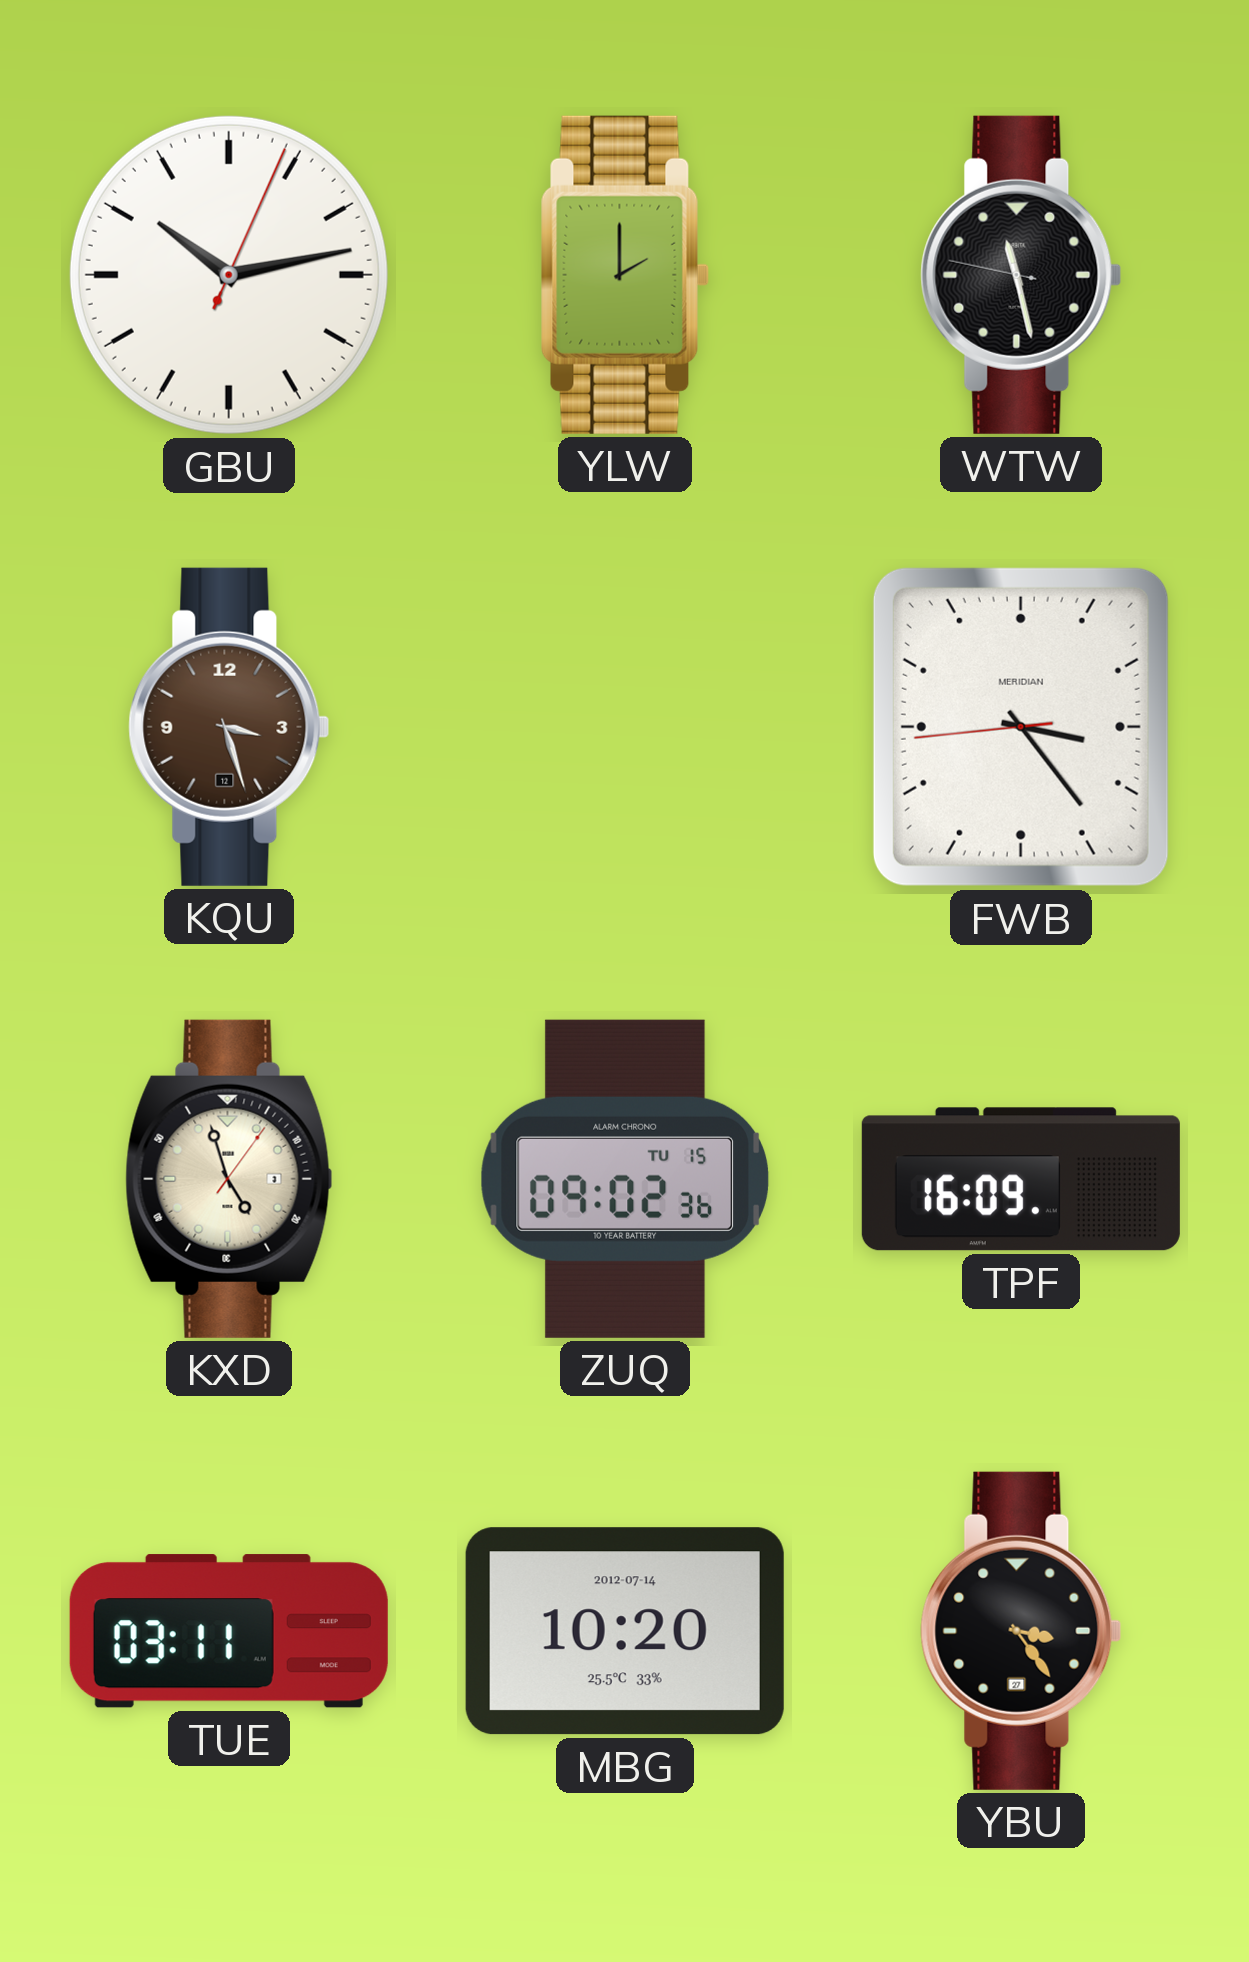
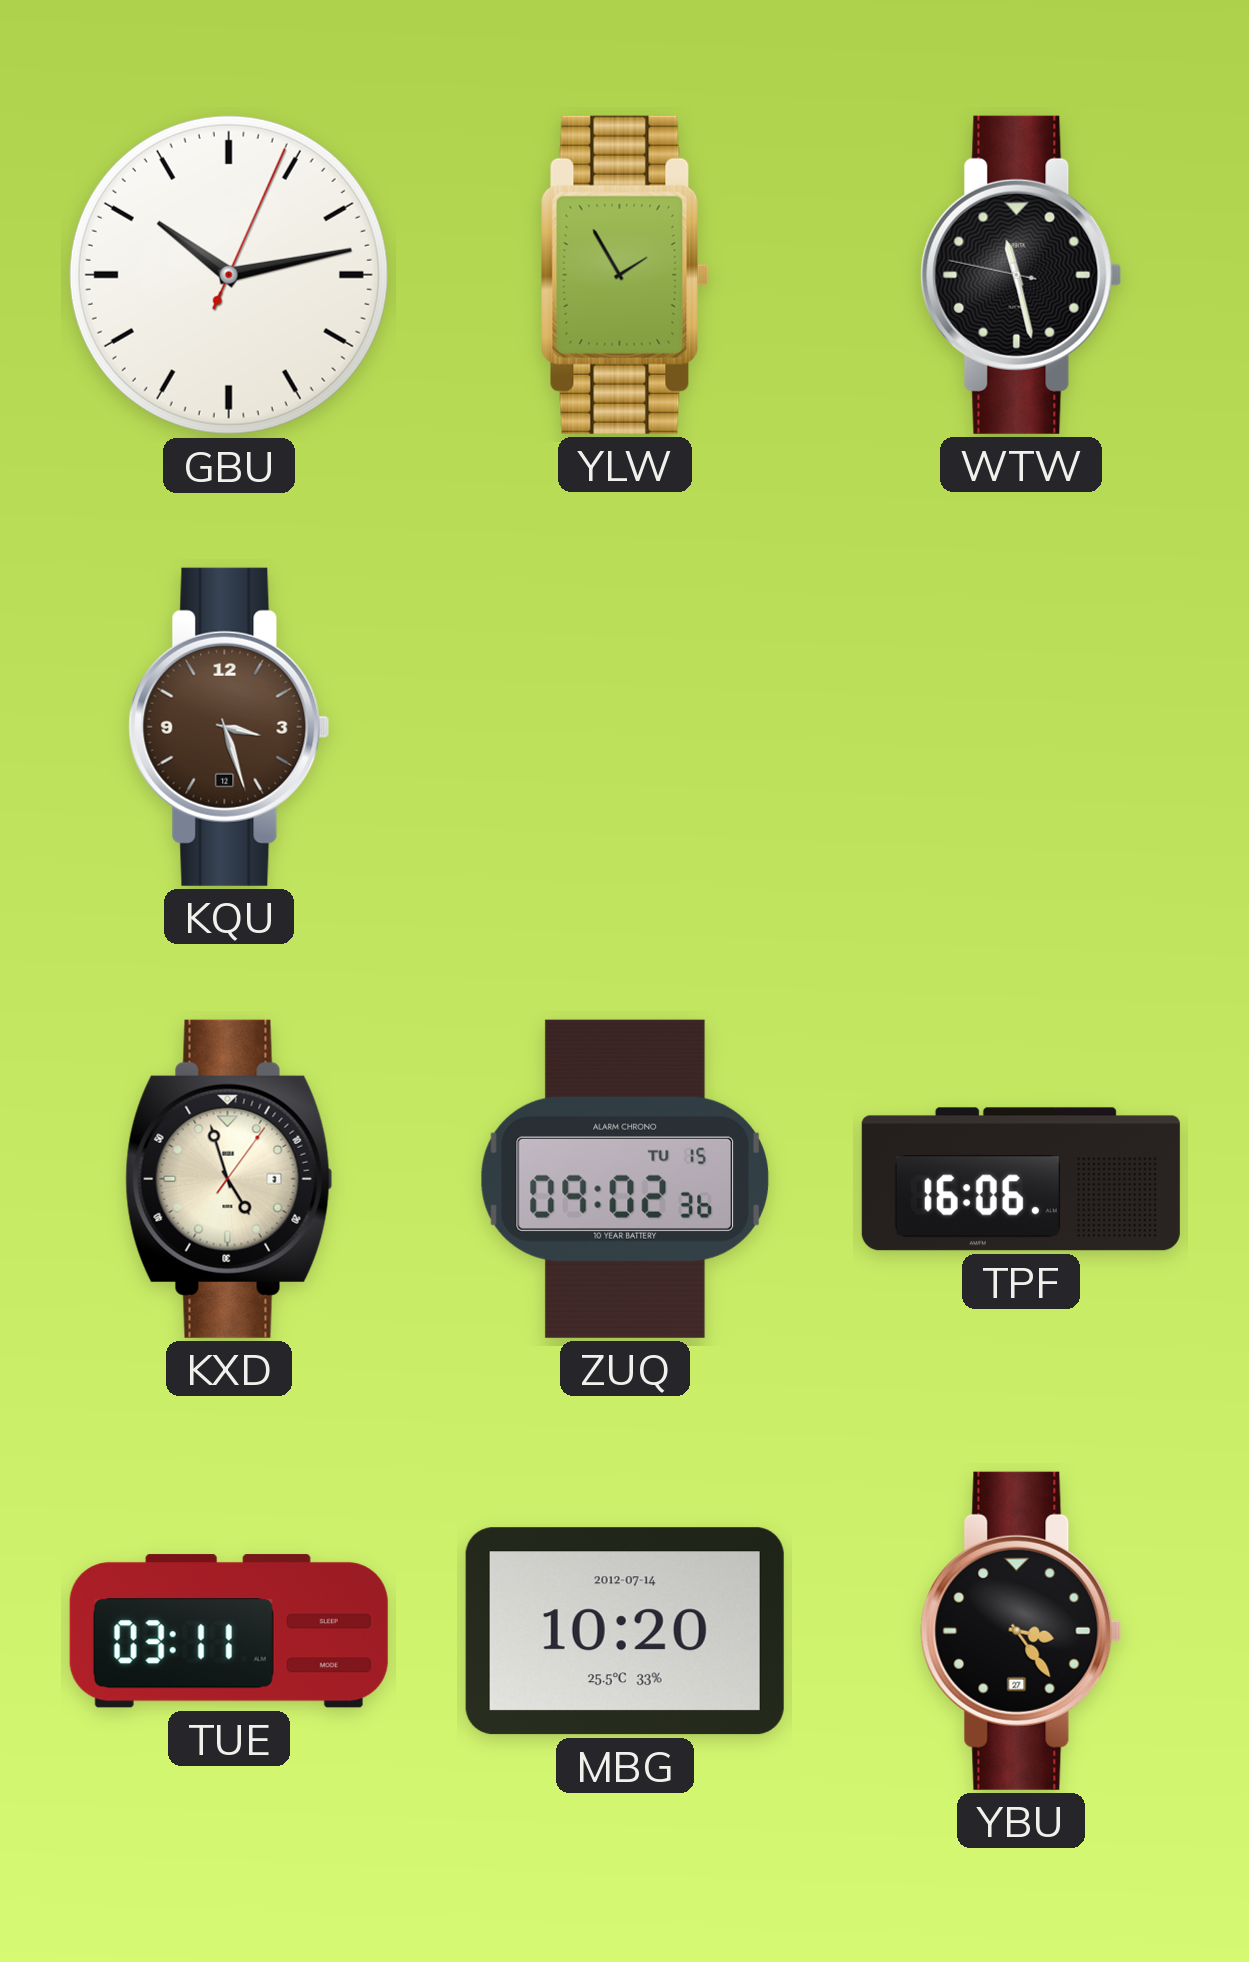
YLW: 2:00 -> 1:55 (625, 275)
FWB: 3:23 -> none (1021, 727)
TPF: 16:09 -> 16:06 (1021, 1179)
